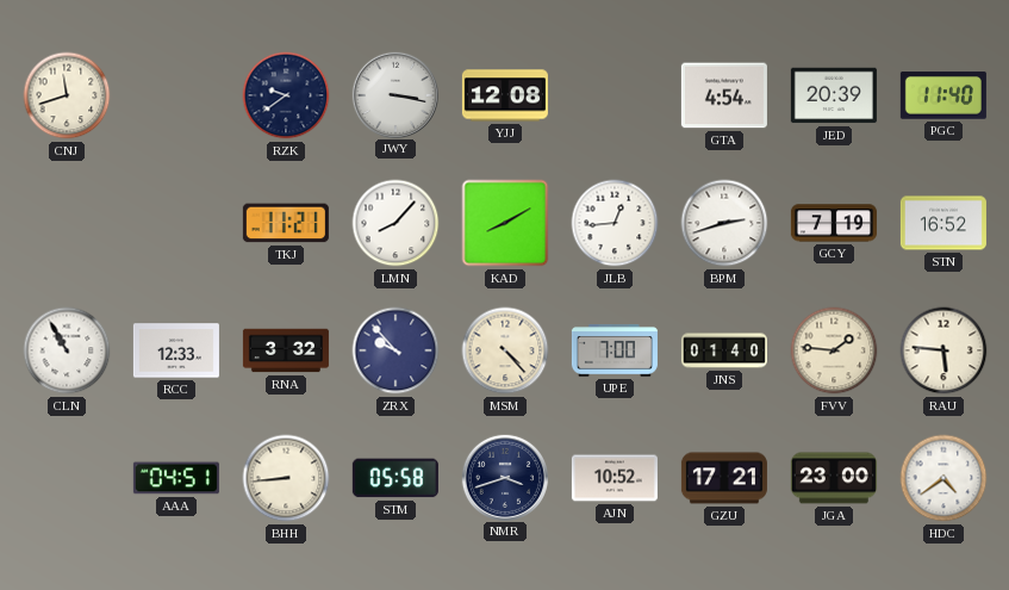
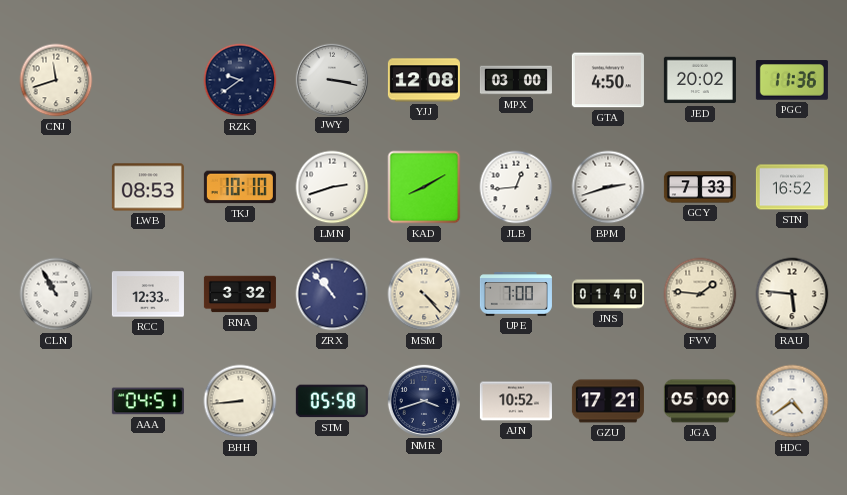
MPX: none -> 03:00 (516, 80)
GTA: 4:54 -> 4:50 (608, 80)
JED: 20:39 -> 20:02 (700, 80)
PGC: 11:40 -> 11:36 (792, 80)
LWB: none -> 08:53 (148, 187)
TKJ: 11:21 -> 10:10 (240, 187)
LMN: 8:07 -> 2:42 (332, 187)
GCY: 7:19 -> 7:33 (700, 187)
ZRX: 9:53 -> 10:53 (332, 294)
JGA: 23:00 -> 05:00 (700, 401)
